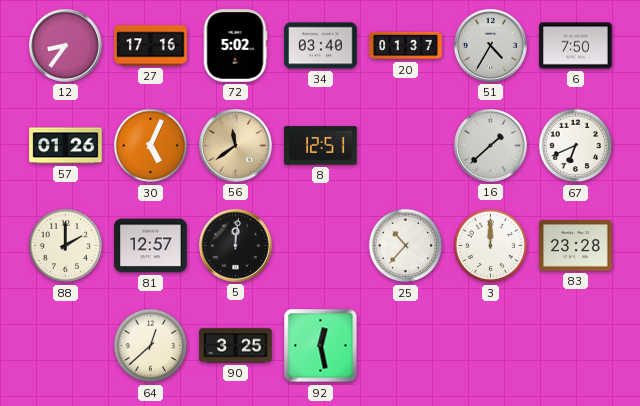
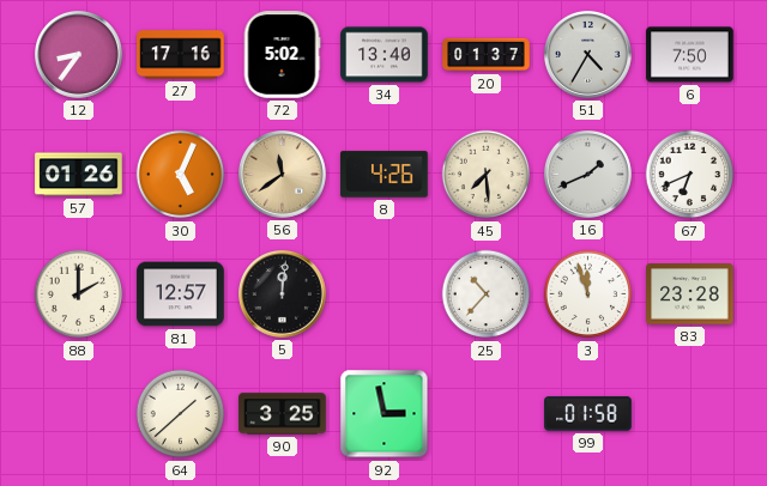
34: 03:40 -> 13:40 (385, 55)
8: 12:51 -> 4:26 (385, 175)
45: none -> 7:29 (487, 175)
16: 1:38 -> 1:41 (588, 175)
3: 12:00 -> 11:57 (588, 294)
64: 12:38 -> 1:38 (181, 414)
92: 12:28 -> 2:58 (385, 414)
99: none -> 01:58 (588, 414)
